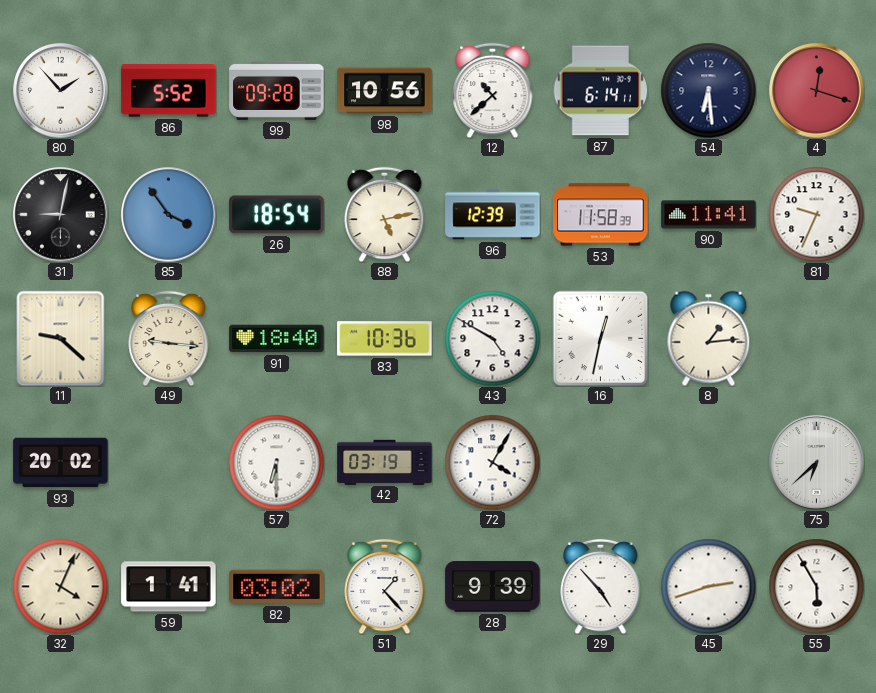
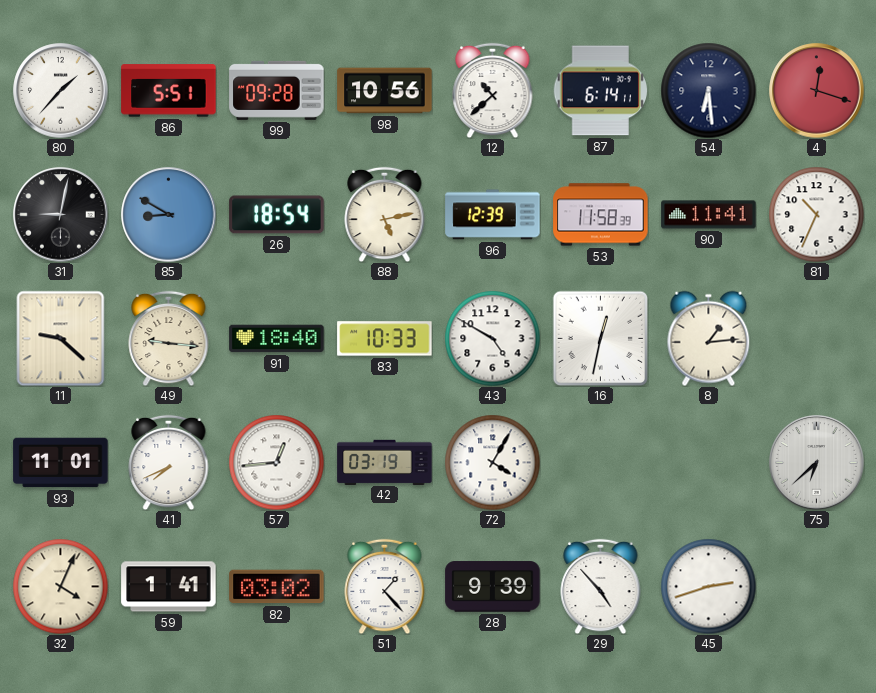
80: 1:53 -> 1:37 (61, 91)
86: 5:52 -> 5:51 (169, 91)
85: 3:54 -> 8:50 (169, 215)
81: 9:34 -> 10:34 (816, 214)
83: 10:36 -> 10:33 (385, 339)
93: 20:02 -> 11:01 (61, 463)
41: none -> 7:41 (169, 462)
57: 6:30 -> 12:44 (276, 462)
55: 5:55 -> none (816, 586)
